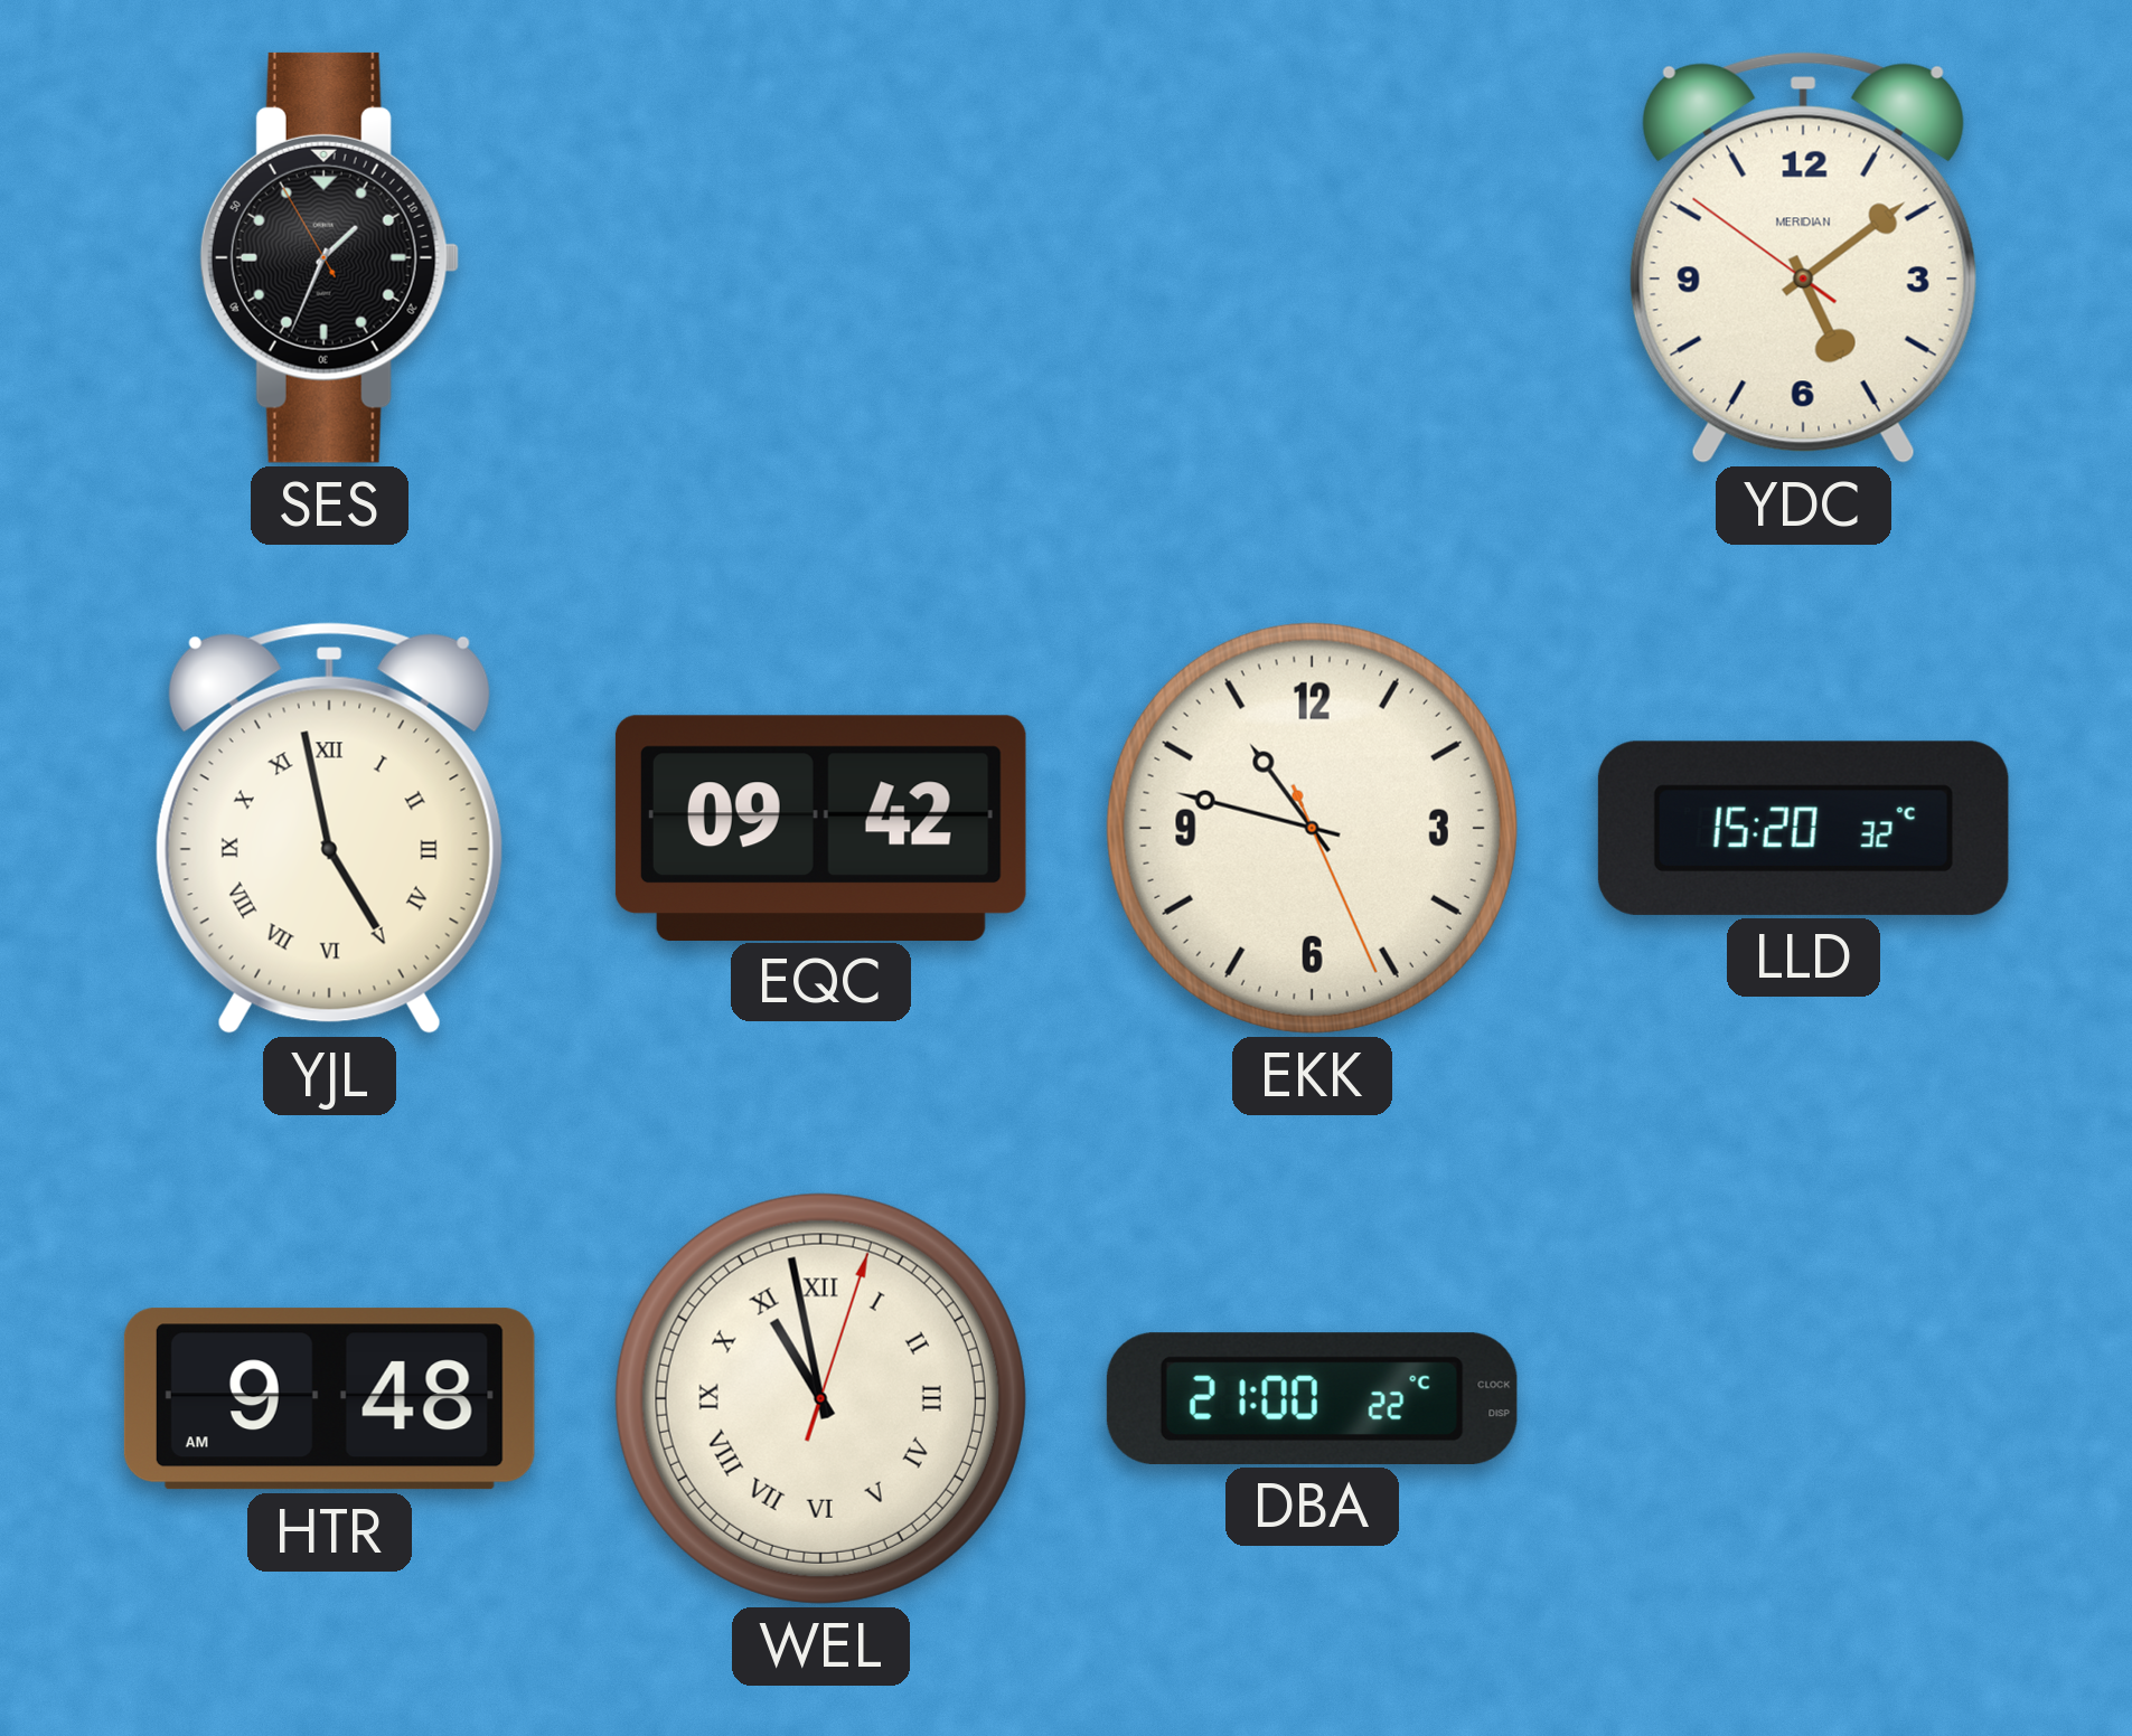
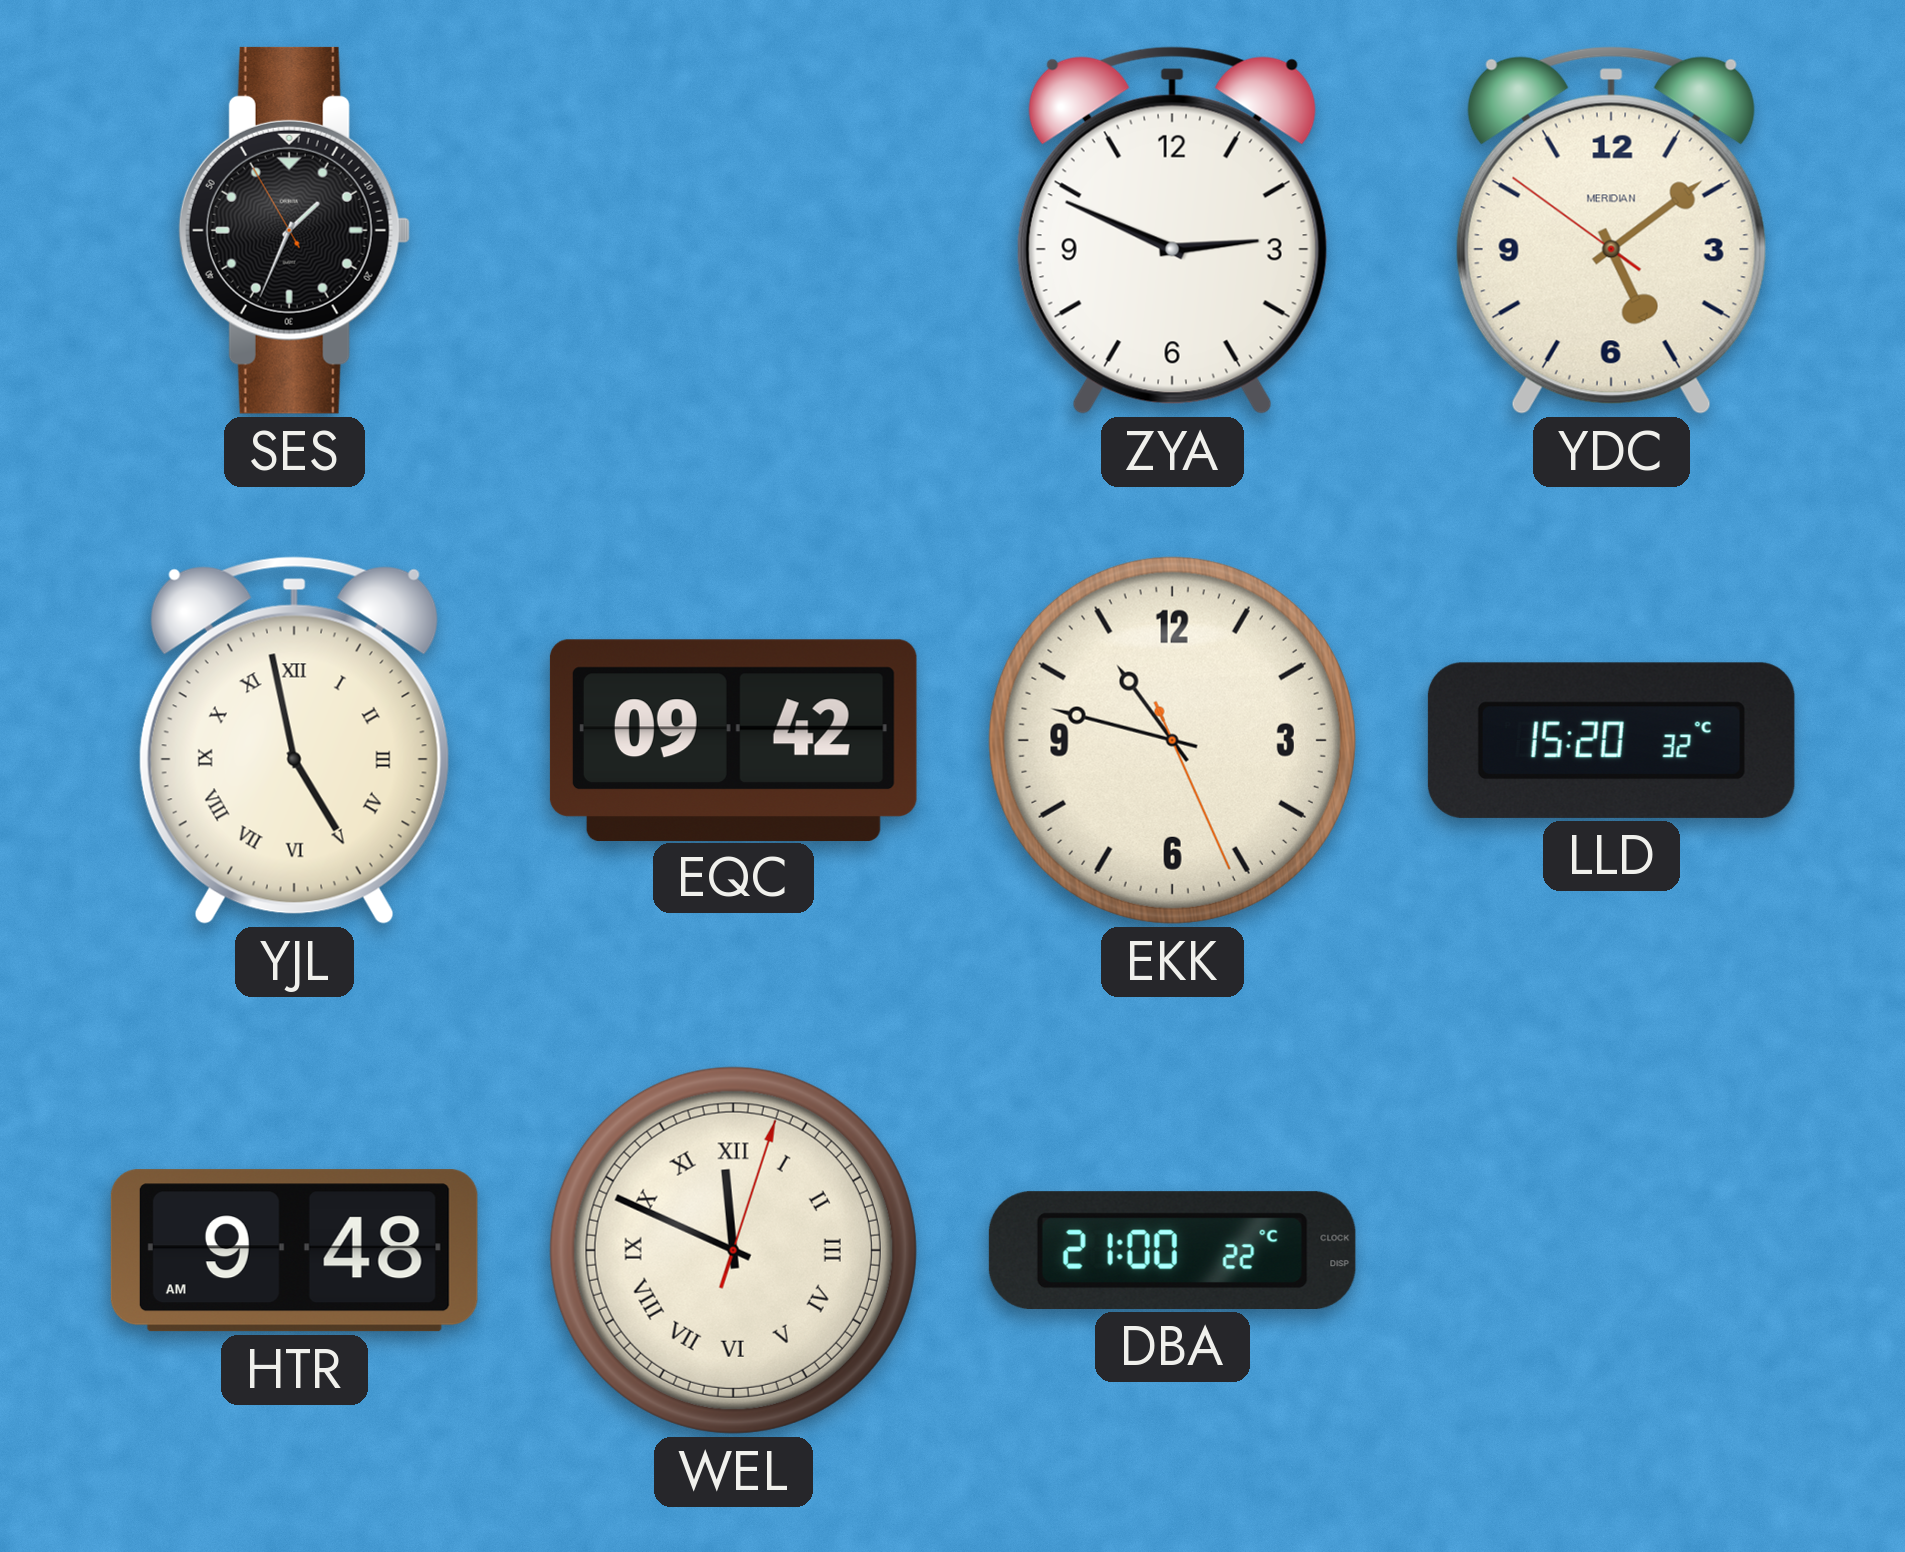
ZYA: none -> 2:49 (1172, 230)
WEL: 10:58 -> 11:49 (733, 1250)
